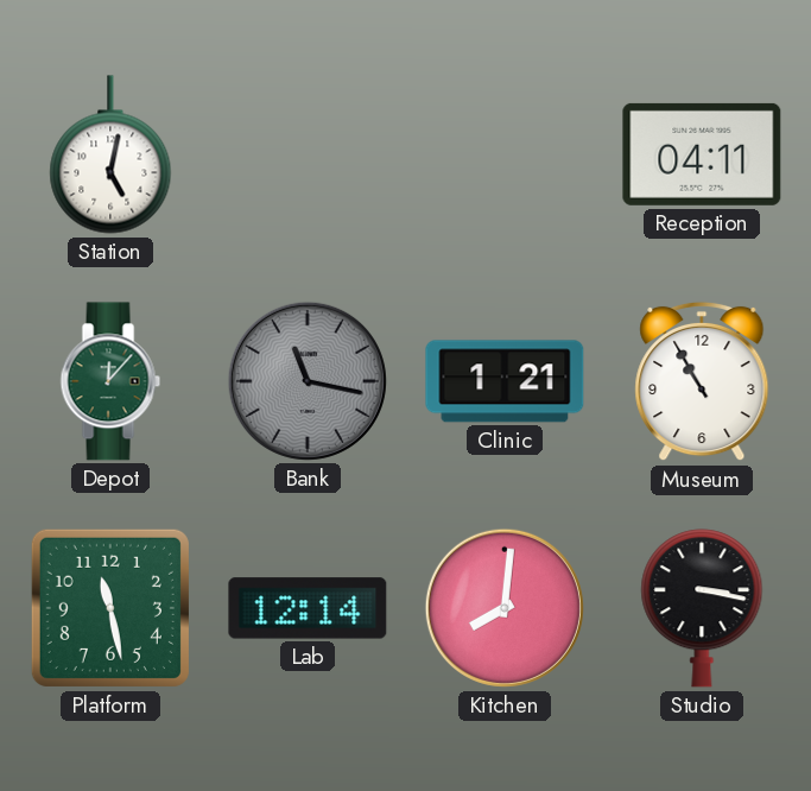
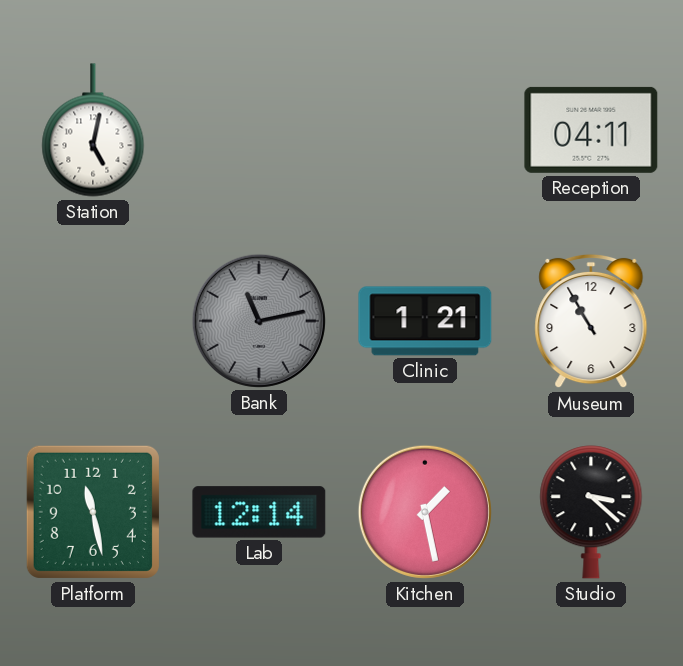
Depot: 12:07 -> none (110, 381)
Bank: 11:17 -> 11:13 (259, 321)
Kitchen: 8:01 -> 1:28 (425, 512)
Studio: 3:17 -> 3:22 (591, 512)
